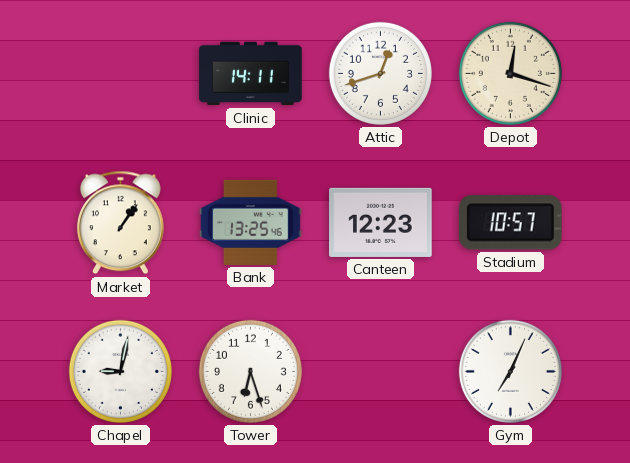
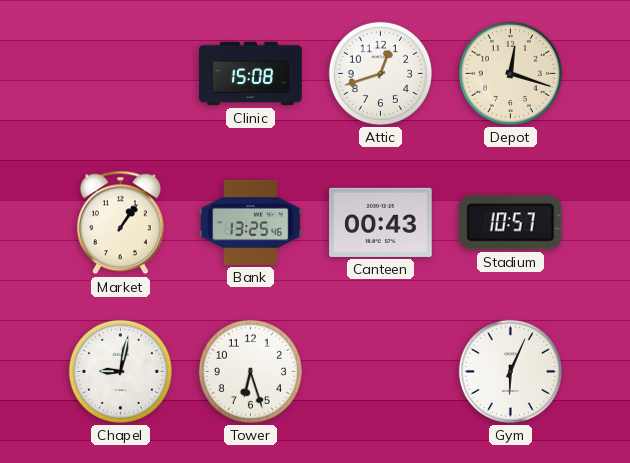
Clinic: 14:11 -> 15:08 (251, 74)
Canteen: 12:23 -> 00:43 (381, 222)
Gym: 7:04 -> 6:04 (510, 371)
